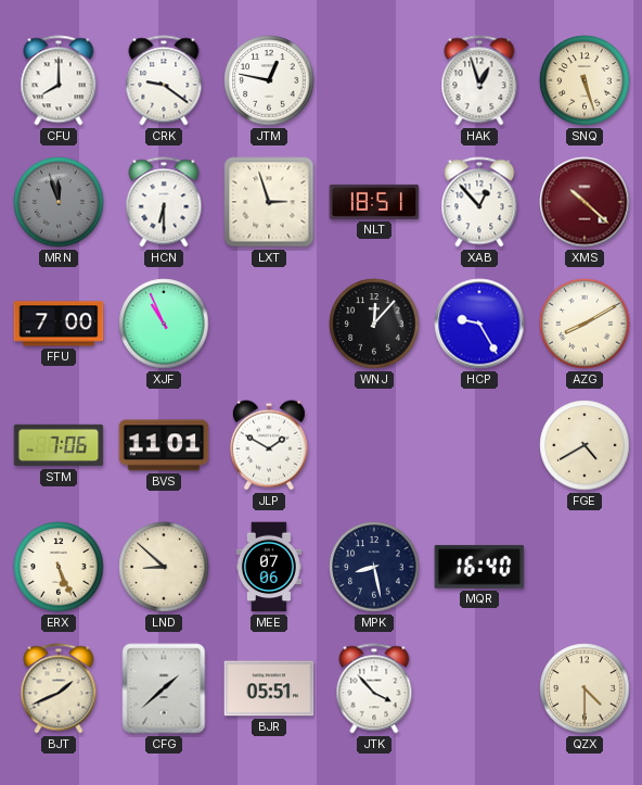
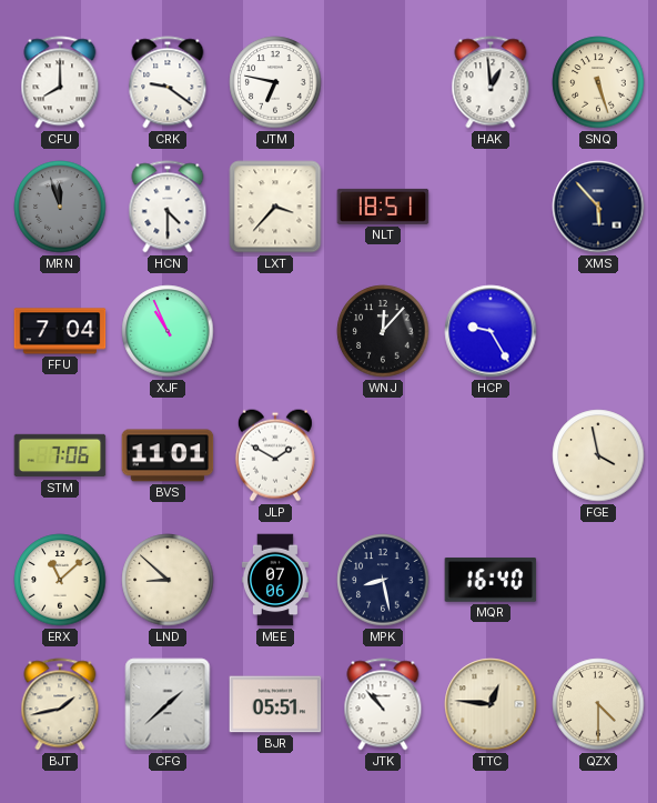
JTM: 12:47 -> 6:47 (275, 82)
HAK: 12:57 -> 12:59 (491, 82)
HCN: 6:30 -> 4:30 (168, 207)
LXT: 2:57 -> 3:37 (275, 207)
XAB: 12:53 -> none (479, 202)
XMS: 10:22 -> 5:53 (598, 207)
XMS dial: burgundy -> navy (598, 207)
FFU: 7:00 -> 7:04 (60, 331)
AZG: 8:10 -> none (585, 324)
FGE: 4:40 -> 3:58 (598, 455)
ERX: 5:26 -> 11:08 (60, 580)
BJT: 1:41 -> 1:43 (60, 704)
JTK: 3:53 -> 10:53 (383, 704)
TTC: none -> 12:46 (491, 704)
